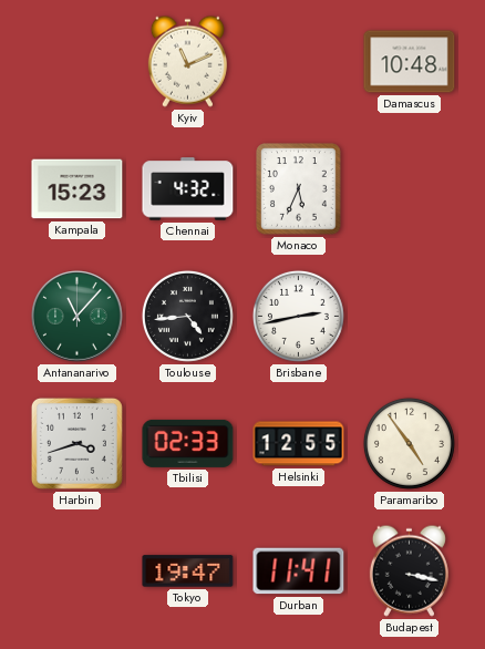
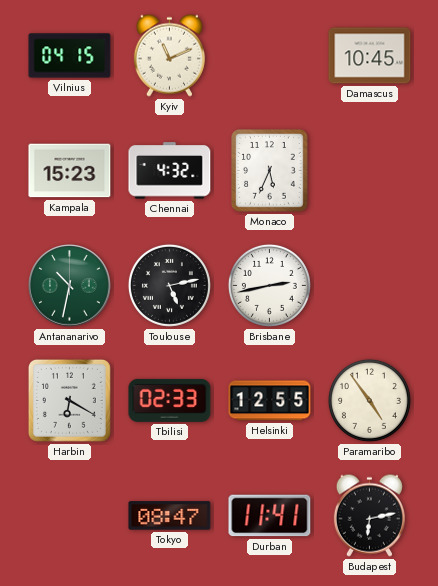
Vilnius: none -> 04:15 (70, 56)
Damascus: 10:48 -> 10:45 (370, 56)
Antananarivo: 11:07 -> 10:32 (70, 286)
Toulouse: 4:44 -> 5:13 (169, 285)
Harbin: 3:42 -> 6:20 (69, 400)
Tokyo: 19:47 -> 08:47 (170, 516)
Budapest: 3:17 -> 6:13 (369, 515)
